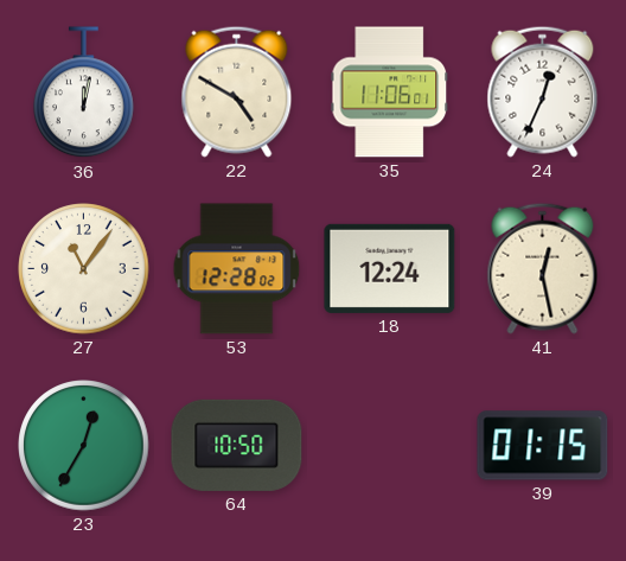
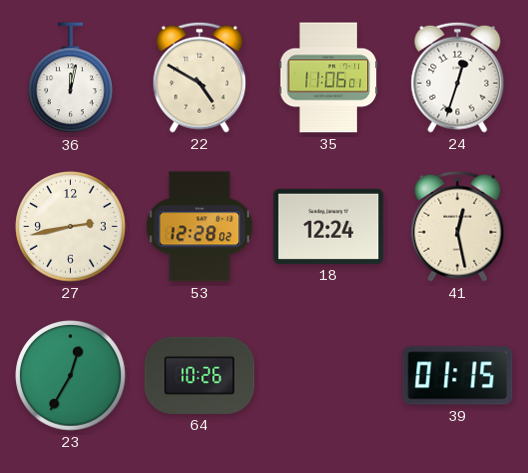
24: 12:34 -> 12:33 (458, 77)
27: 11:06 -> 2:43 (71, 227)
64: 10:50 -> 10:26 (200, 375)
